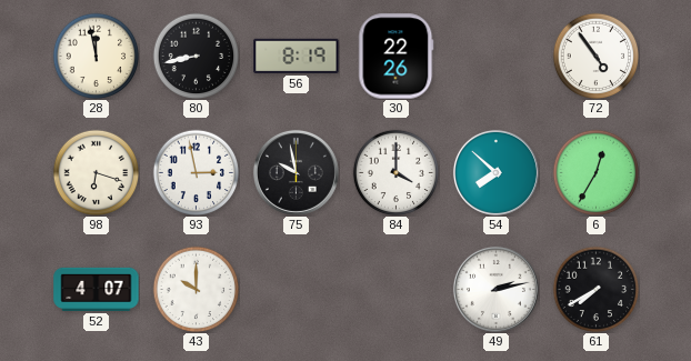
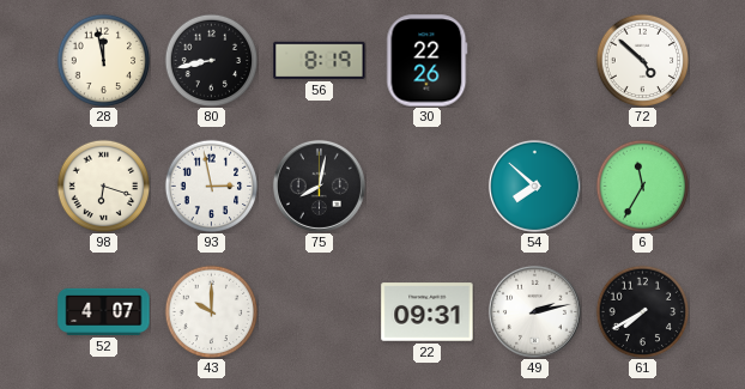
72: 4:54 -> 4:52 (642, 60)
75: 9:58 -> 8:02 (319, 186)
84: 4:00 -> none (395, 172)
6: 12:35 -> 11:35 (642, 186)
22: none -> 09:31 (428, 312)
